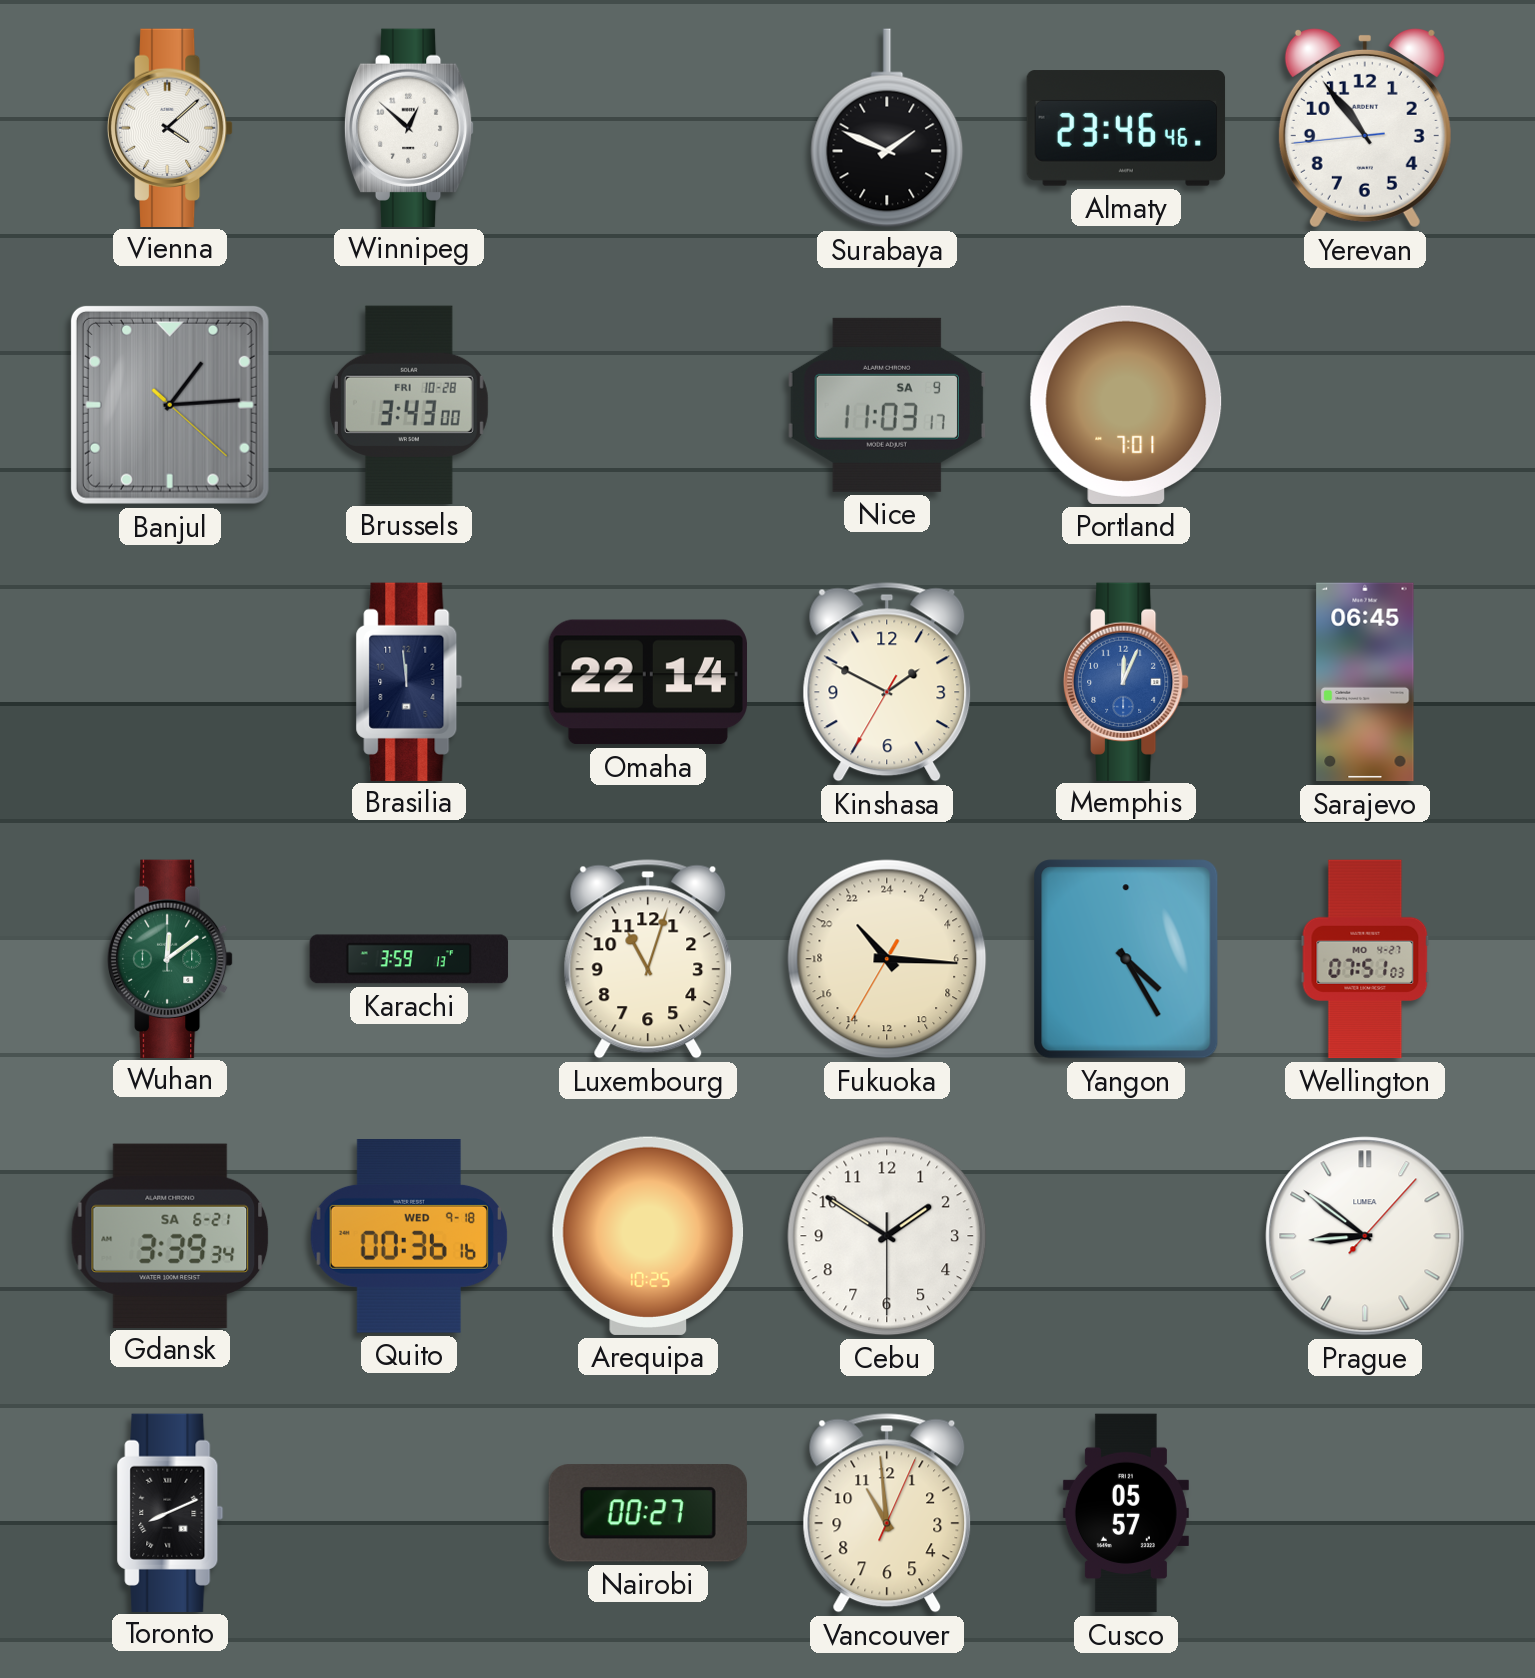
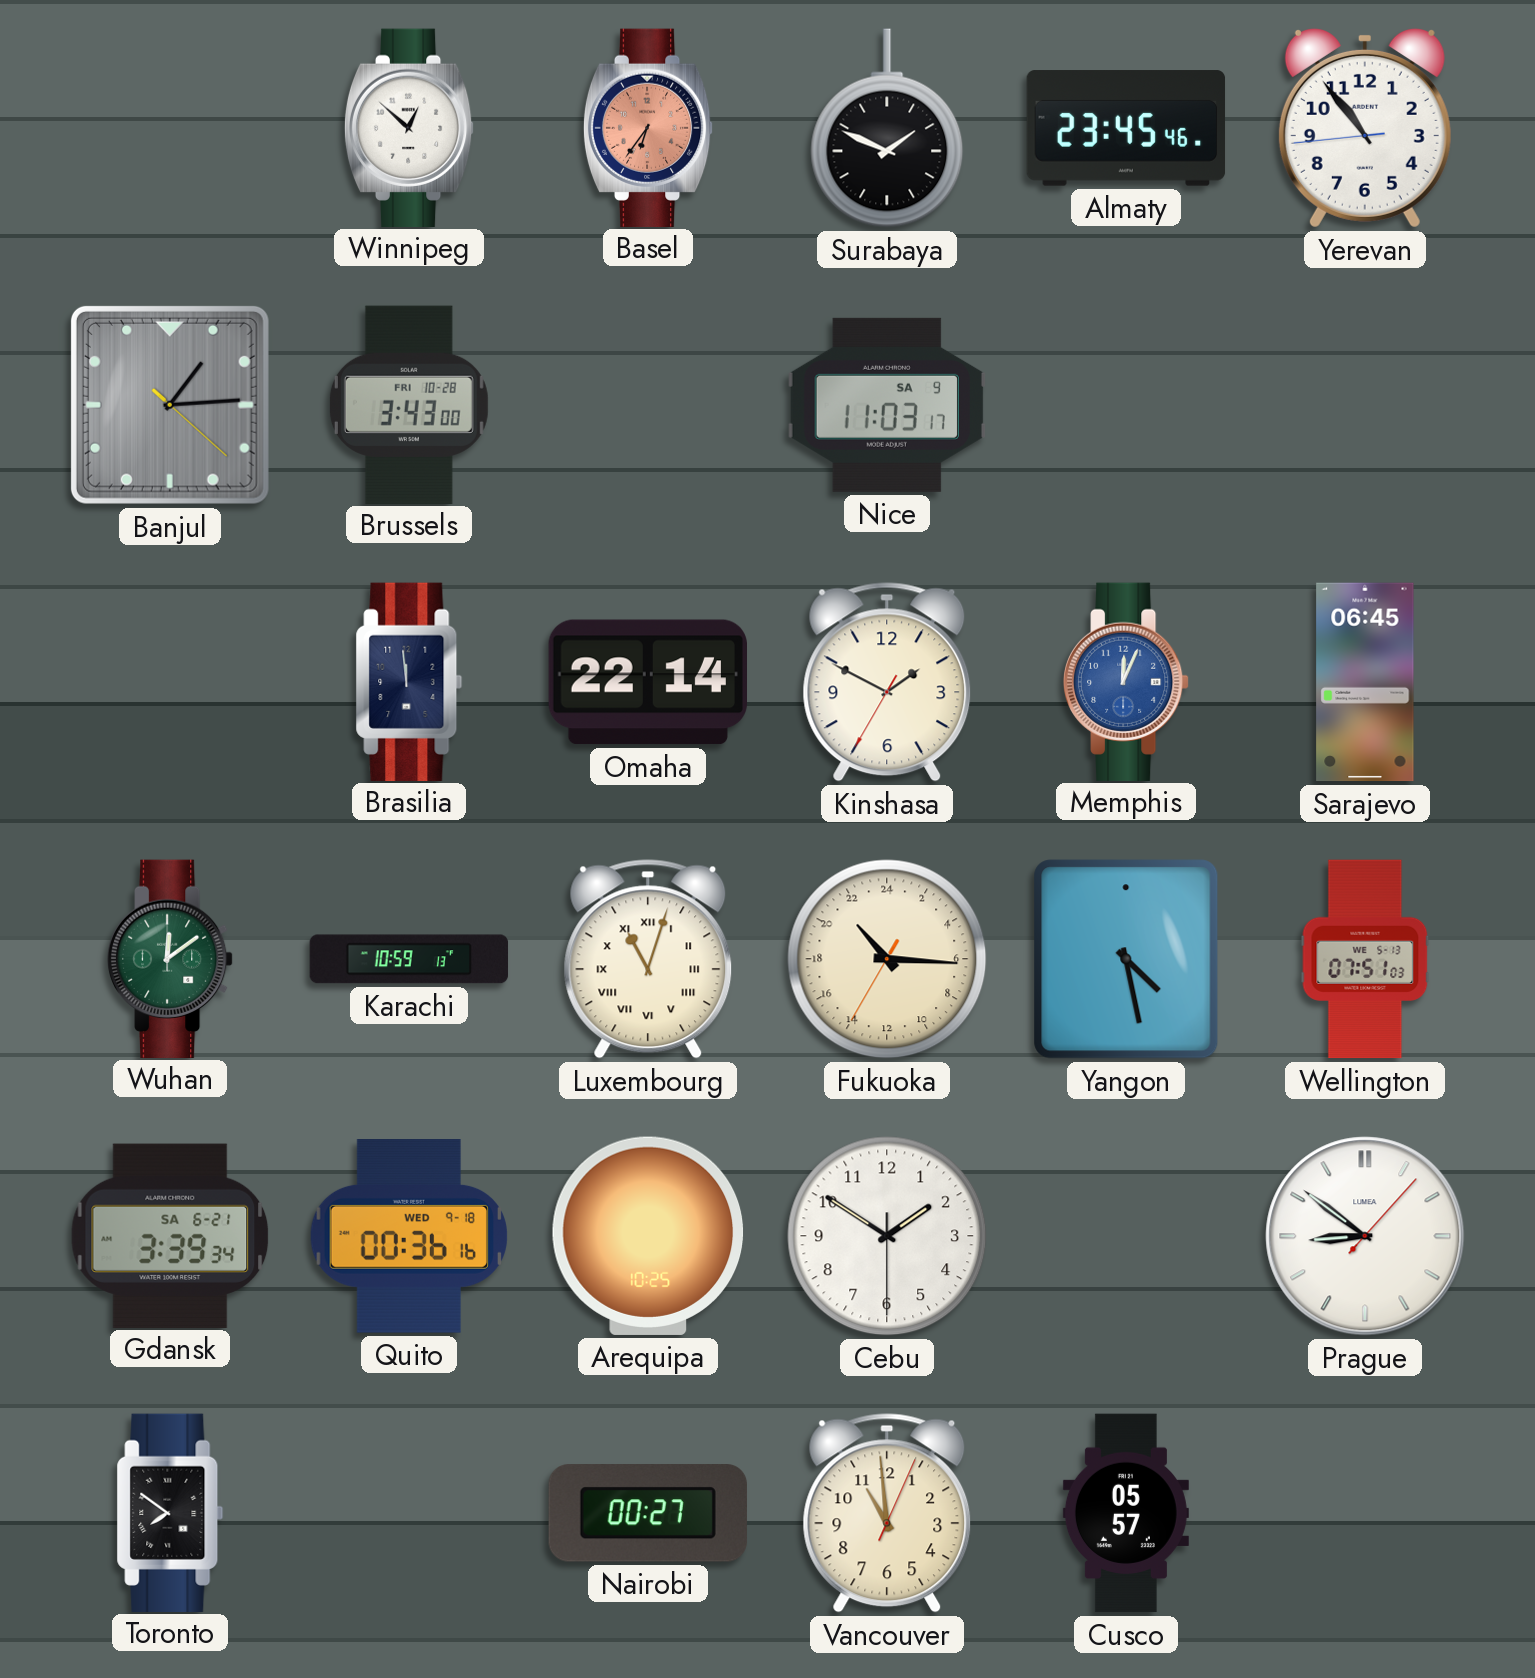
Vienna: 4:08 -> none (170, 127)
Basel: none -> 6:36 (648, 127)
Almaty: 23:46 -> 23:45 (1126, 128)
Portland: 7:01 -> none (1126, 405)
Karachi: 3:59 -> 10:59 (409, 959)
Luxembourg numerals: Arabic -> Roman (648, 959)
Yangon: 4:25 -> 4:28 (1126, 959)
Wellington date: MO 4-27 -> WE 5-13 (1365, 959)
Toronto: 8:11 -> 7:51 (170, 1512)
